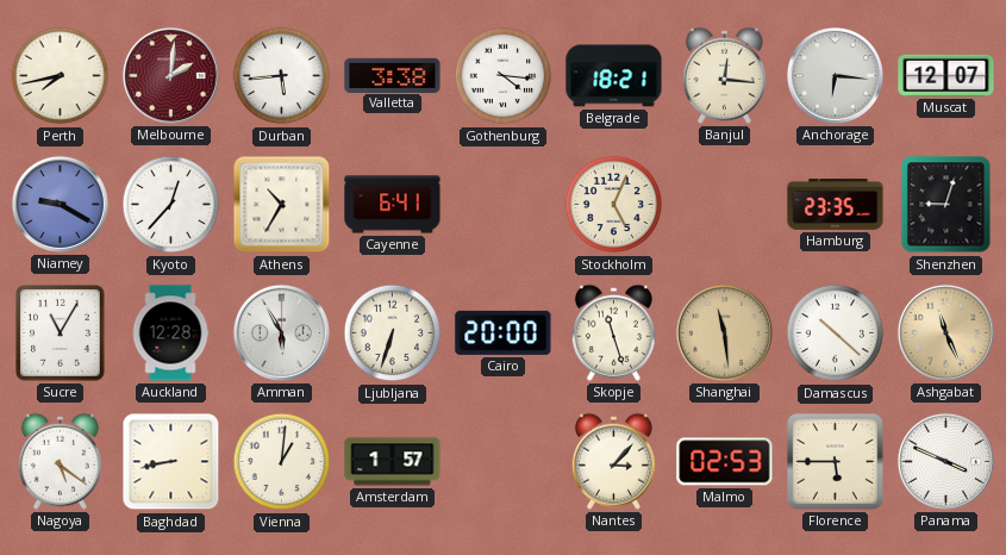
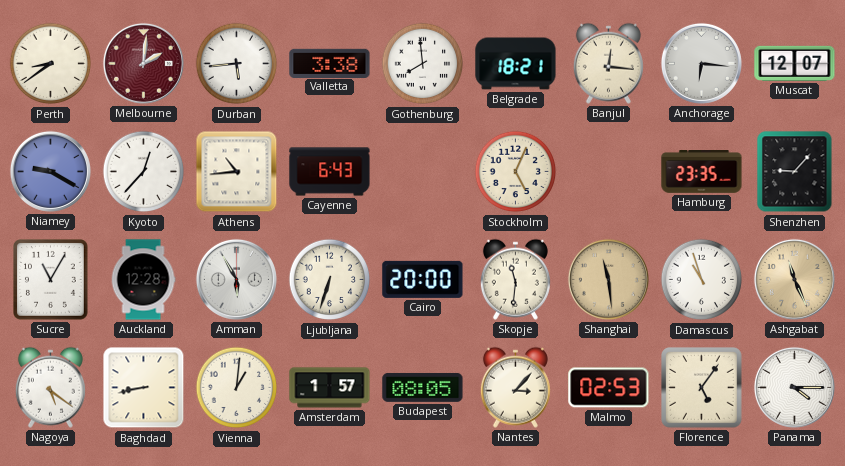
Perth: 7:43 -> 8:39 (51, 64)
Gothenburg: 4:16 -> 7:59 (423, 64)
Athens: 10:35 -> 10:44 (237, 172)
Cayenne: 6:41 -> 6:43 (330, 172)
Shenzhen: 9:03 -> 9:07 (795, 172)
Skopje: 11:27 -> 11:31 (515, 279)
Damascus: 10:22 -> 10:57 (702, 280)
Budapest: none -> 08:05 (423, 388)
Florence: 5:45 -> 5:06 (702, 388)
Panama: 3:49 -> 4:15 (794, 387)
